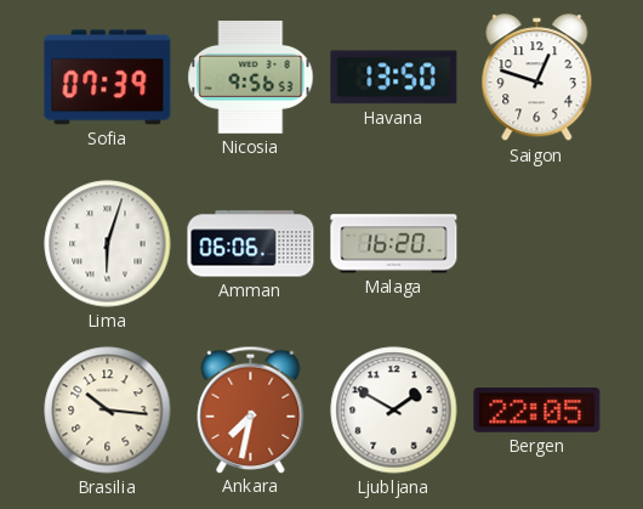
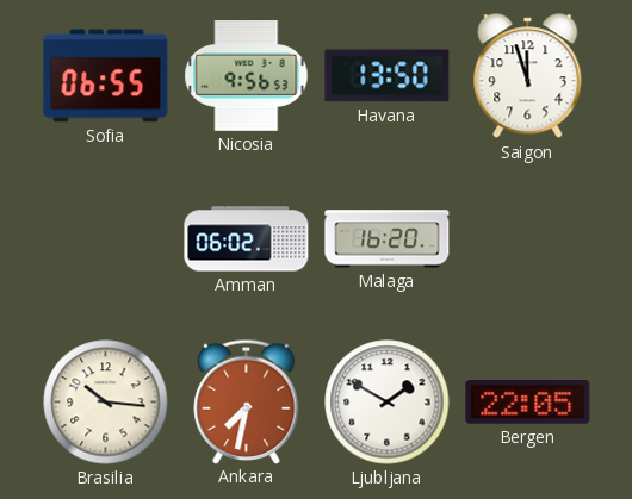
Sofia: 07:39 -> 06:55 (106, 76)
Saigon: 12:48 -> 11:57 (528, 76)
Lima: 6:03 -> none (108, 244)
Amman: 06:06 -> 06:02 (247, 239)
